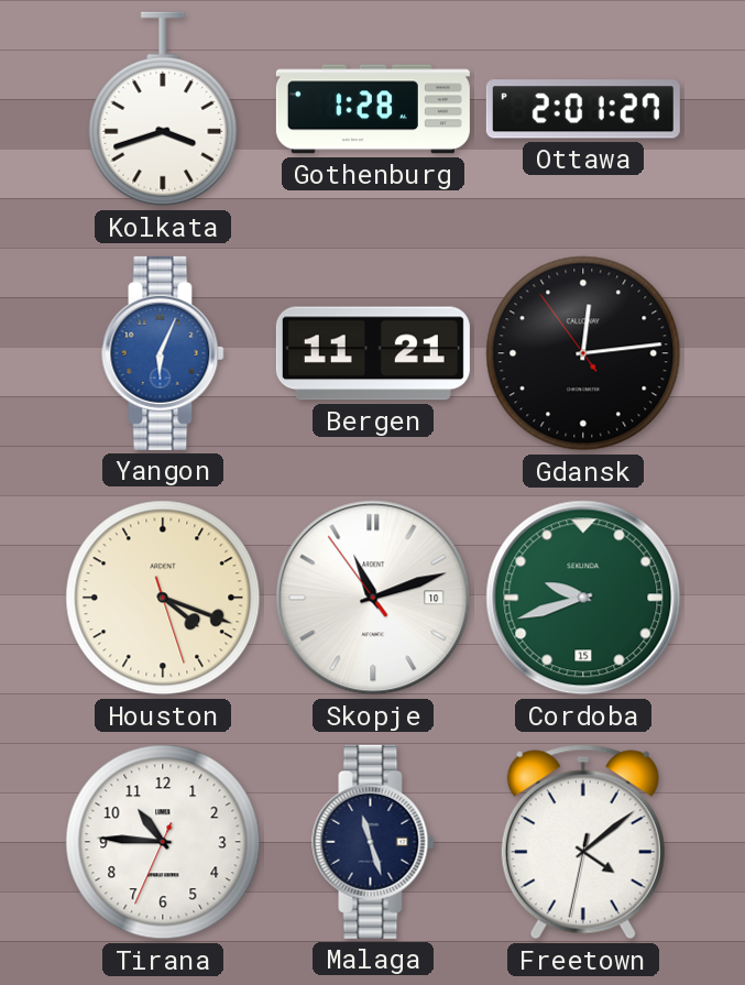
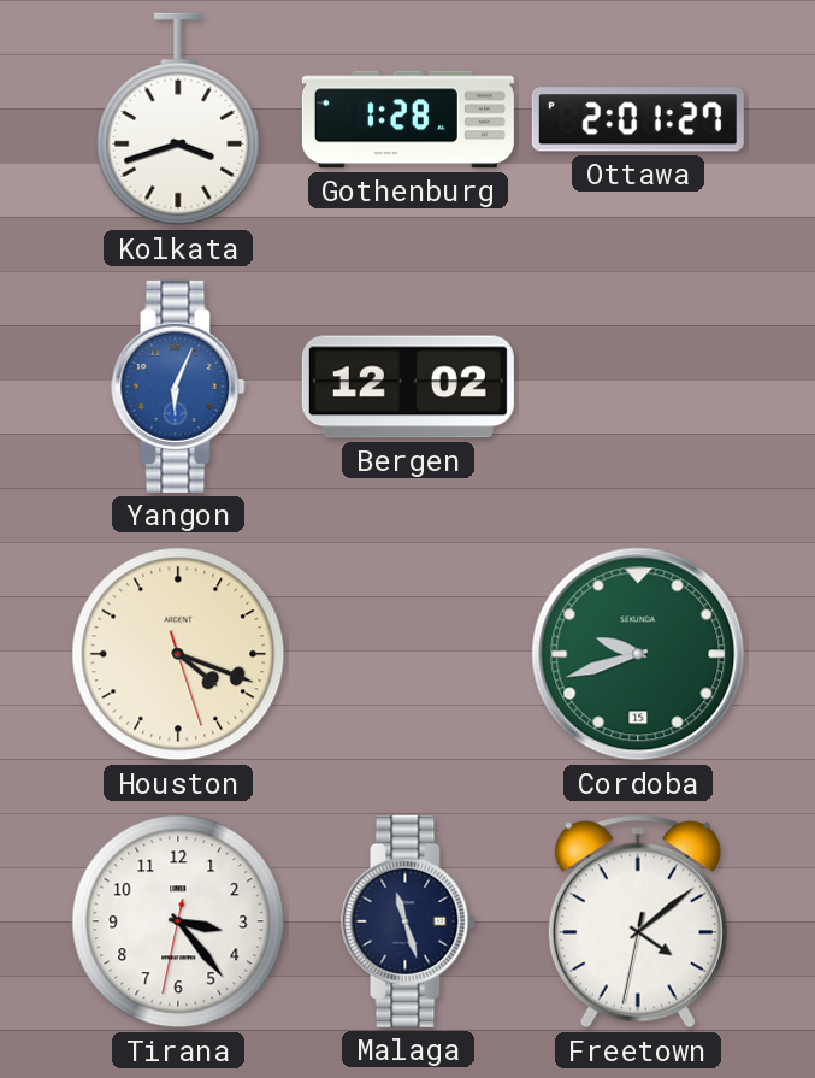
Bergen: 11:21 -> 12:02 (408, 387)
Gdansk: 12:13 -> none (583, 353)
Skopje: 11:11 -> none (373, 598)
Tirana: 10:45 -> 3:23 (178, 921)
